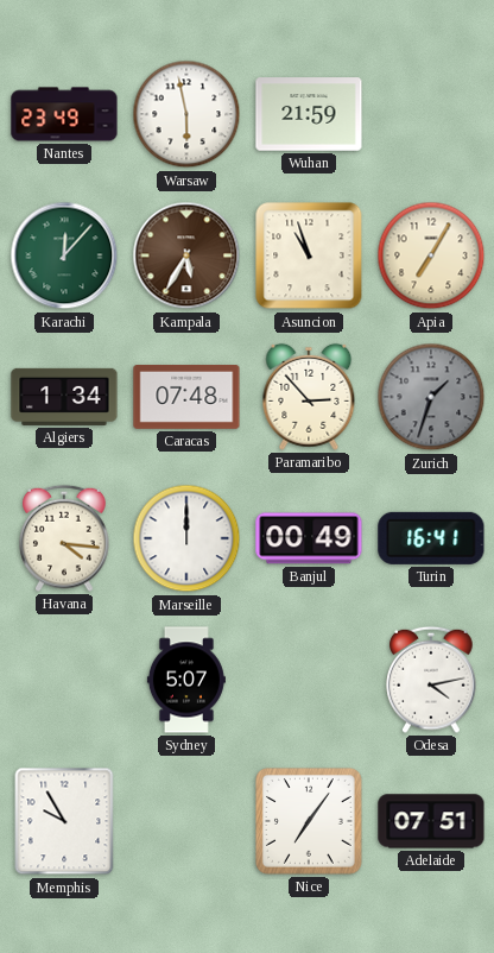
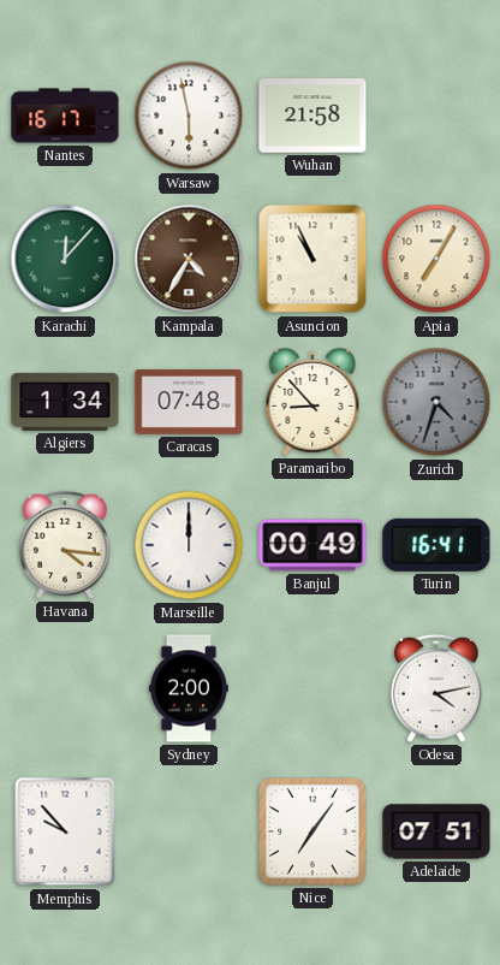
Nantes: 23:49 -> 16:17 (65, 116)
Wuhan: 21:59 -> 21:58 (312, 116)
Kampala: 5:35 -> 4:35 (189, 259)
Asuncion: 10:57 -> 10:56 (312, 259)
Paramaribo: 2:53 -> 8:53 (312, 402)
Zurich: 1:33 -> 4:33 (436, 402)
Sydney: 5:07 -> 2:00 (189, 688)
Memphis: 9:55 -> 9:53 (65, 831)
